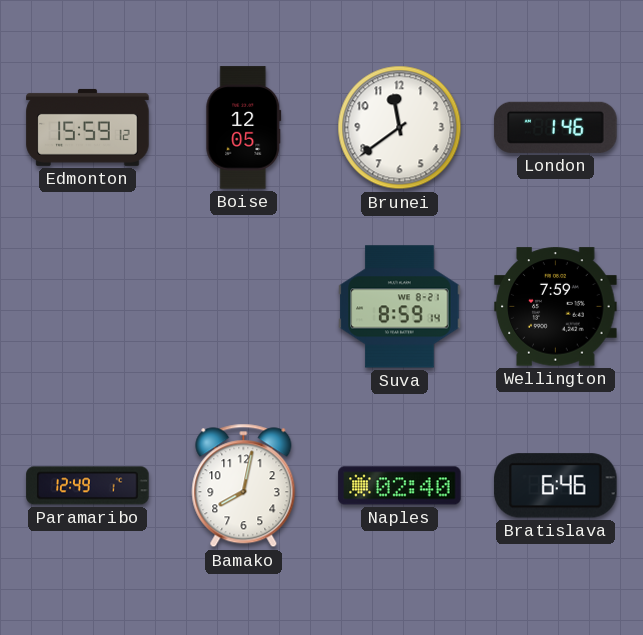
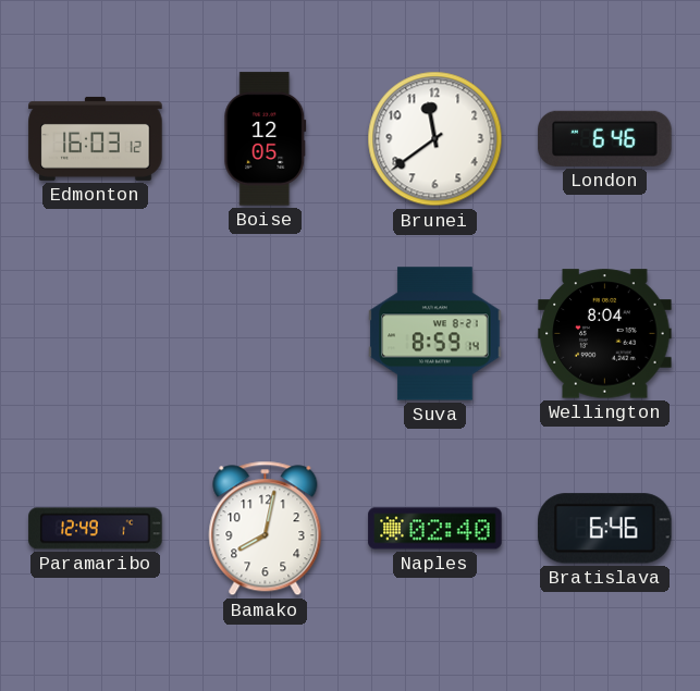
Edmonton: 15:59 -> 16:03 (96, 138)
London: 1:46 -> 6:46 (605, 138)
Wellington: 7:59 -> 8:04 (605, 334)
